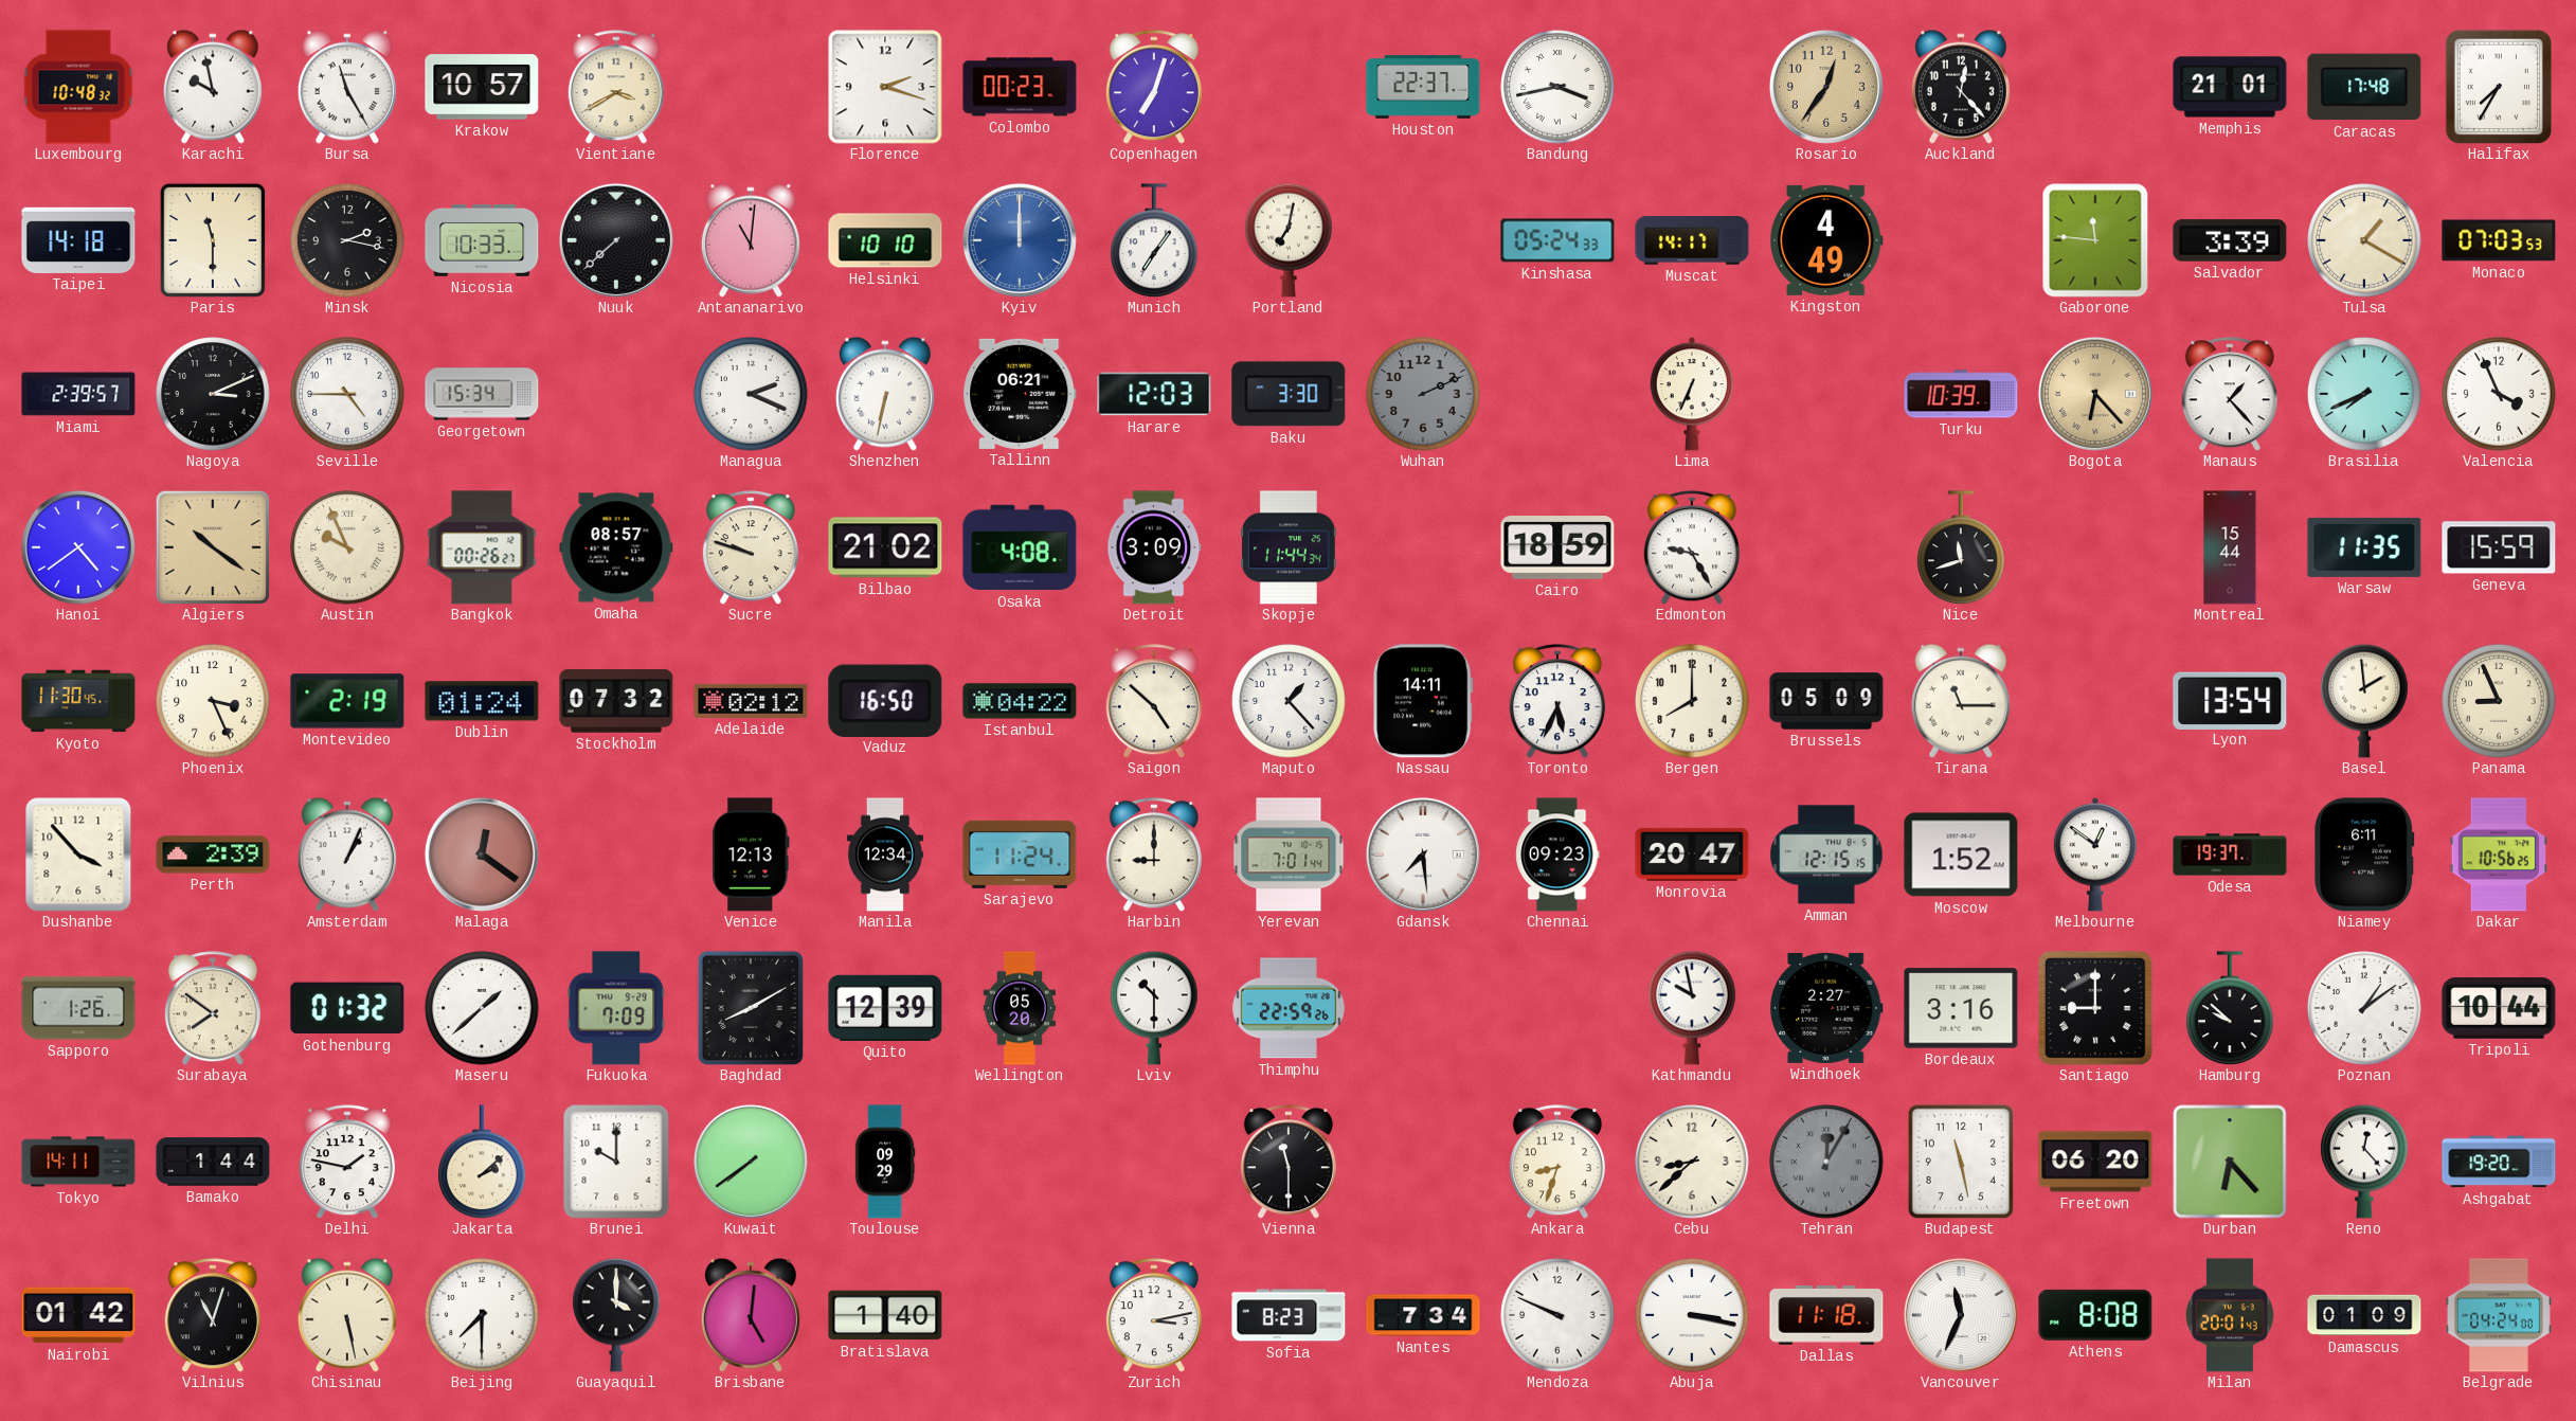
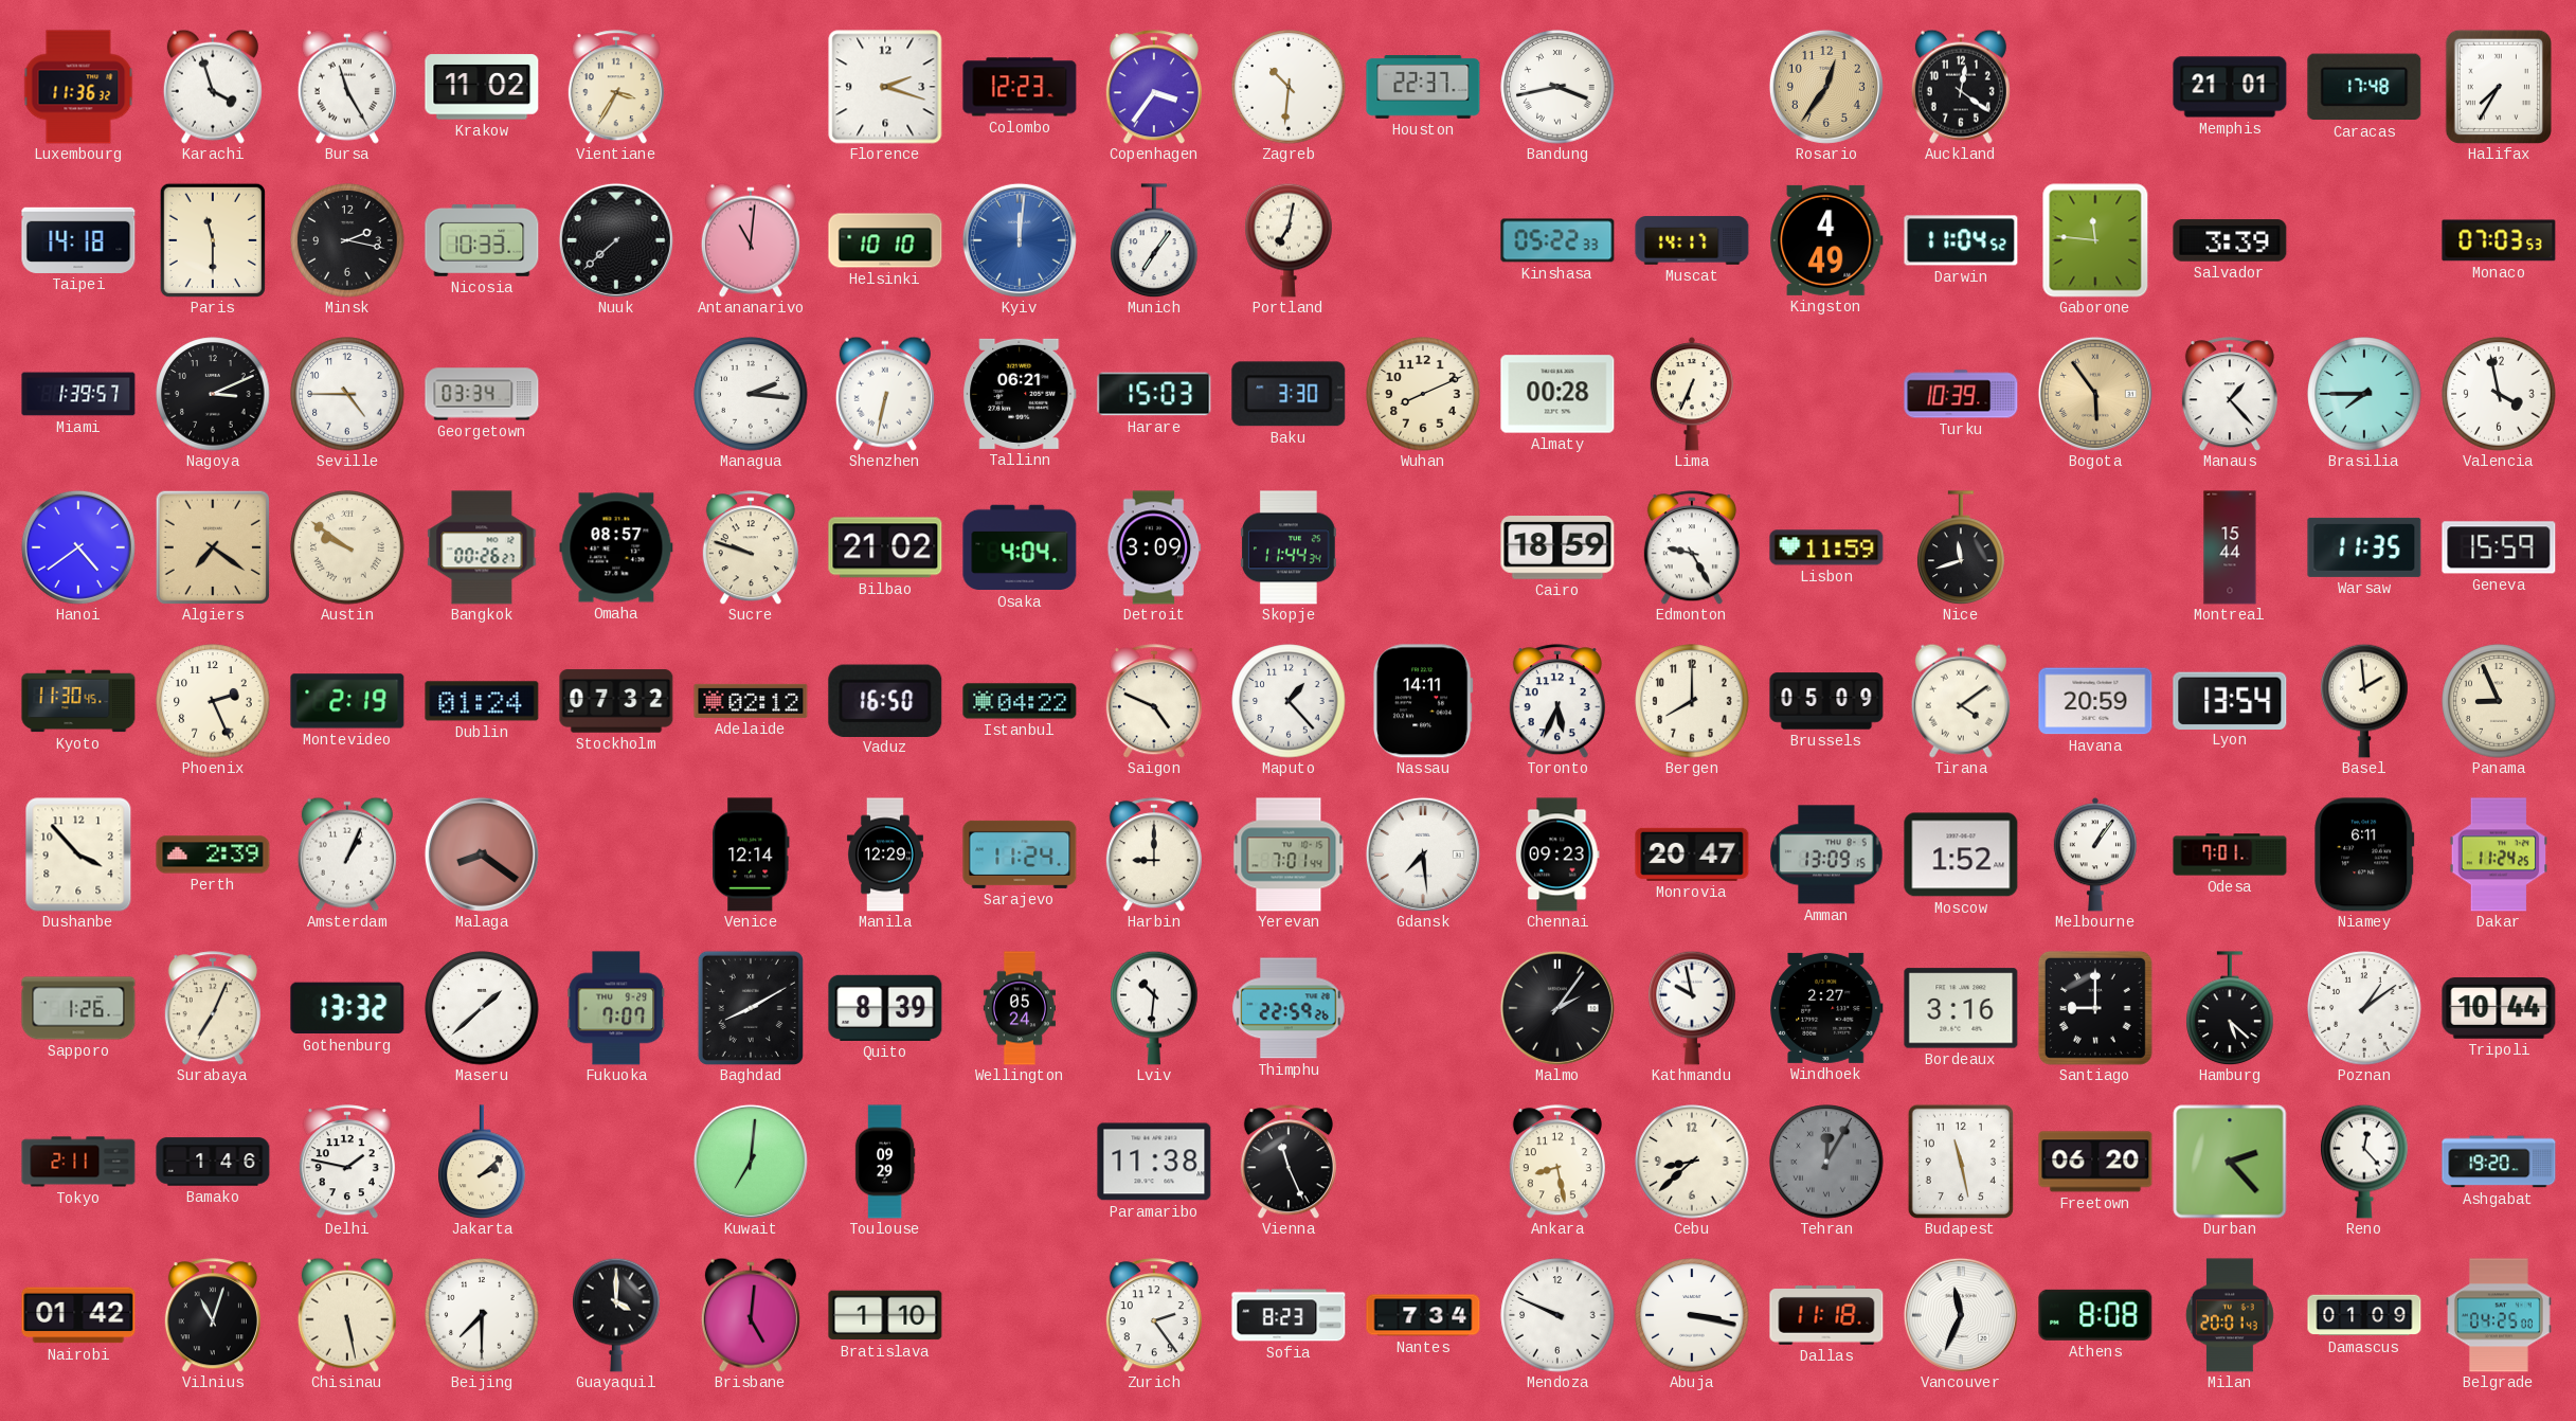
Luxembourg: 10:48 -> 11:36 (78, 87)
Karachi: 9:58 -> 3:57 (213, 87)
Krakow: 10:57 -> 11:02 (482, 87)
Vientiane: 3:40 -> 3:35 (616, 87)
Colombo: 00:23 -> 12:23 (1020, 87)
Copenhagen: 7:03 -> 3:36 (1154, 87)
Zagreb: none -> 10:31 (1289, 87)
Auckland: 12:23 -> 12:21 (1961, 87)
Kyiv: 12:00 -> 12:01 (1020, 240)
Kinshasa: 05:24 -> 05:22 (1557, 240)
Darwin: none -> 11:04 (1961, 240)
Tulsa: 1:20 -> none (2364, 240)
Miami: 2:39 -> 1:39 (78, 394)
Georgetown: 15:34 -> 03:34 (482, 394)
Managua: 2:19 -> 2:16 (751, 394)
Harare: 12:03 -> 15:03 (1154, 394)
Wuhan: 2:11 -> 8:11 (1423, 394)
Wuhan dial: grey -> cream (1423, 394)
Almaty: none -> 00:28 (1557, 394)
Bogota: 6:23 -> 5:54 (2095, 394)
Brasilia: 7:41 -> 7:45 (2364, 394)
Valencia: 3:56 -> 3:58 (2499, 394)
Algiers: 10:21 -> 7:21 (212, 546)
Austin: 9:56 -> 9:51 (347, 547)
Osaka: 4:08 -> 4:04 (1020, 547)
Lisbon: none -> 11:59 (1826, 547)
Phoenix: 3:26 -> 2:26 (213, 701)
Saigon: 4:52 -> 4:49 (1154, 701)
Tirana: 11:15 -> 4:09 (1961, 701)
Havana: none -> 20:59 (2095, 701)
Malaga: 12:21 -> 8:21 (482, 855)
Venice: 12:13 -> 12:14 (751, 855)
Manila: 12:34 -> 12:29 (885, 855)
Amman: 12:15 -> 13:09 (1826, 855)
Melbourne: 12:51 -> 1:06 (2095, 855)
Odesa: 19:37 -> 7:01 (2230, 855)
Dakar: 10:56 -> 11:24 (2498, 855)
Surabaya: 7:51 -> 7:04 (213, 1008)
Gothenburg: 01:32 -> 13:32 (347, 1008)
Fukuoka: 7:09 -> 7:07 (616, 1008)
Quito: 12:39 -> 8:39 (885, 1008)
Wellington: 05:20 -> 05:24 (1019, 1008)
Lviv: 10:30 -> 10:31 (1154, 1008)
Malmo: none -> 2:06 (1557, 1008)
Hamburg: 9:52 -> 5:22 (2230, 1008)
Tokyo: 14:11 -> 2:11 (78, 1162)
Bamako: 1:44 -> 1:46 (213, 1162)
Brunei: 10:00 -> none (616, 1162)
Kuwait: 7:39 -> 7:01 (751, 1162)
Paramaribo: none -> 11:38 (1154, 1162)
Vienna: 11:30 -> 11:26 (1289, 1162)
Ankara: 8:33 -> 8:28 (1557, 1162)
Durban: 6:23 -> 2:23 (2230, 1162)
Bratislava: 1:40 -> 1:10 (885, 1315)
Zurich: 3:13 -> 2:24 (1154, 1315)
Belgrade: 04:24 -> 04:25 (2499, 1315)
